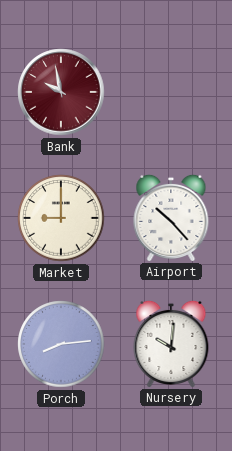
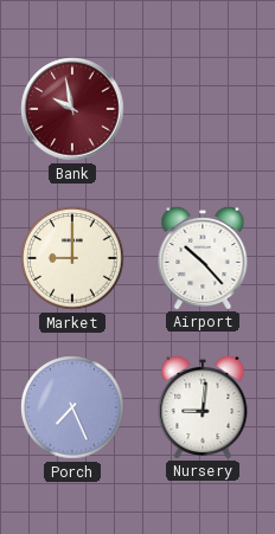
Porch: 8:14 -> 7:26 (72, 407)
Nursery: 10:01 -> 9:01 (203, 406)
